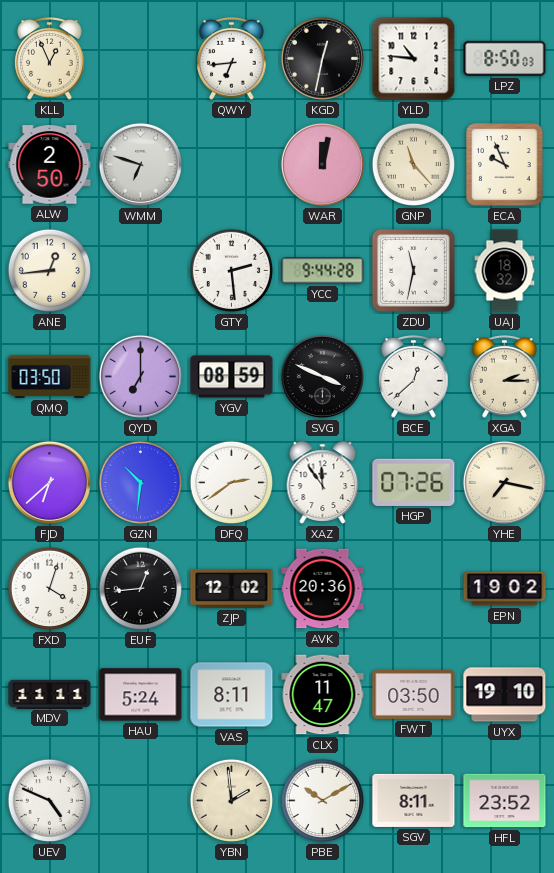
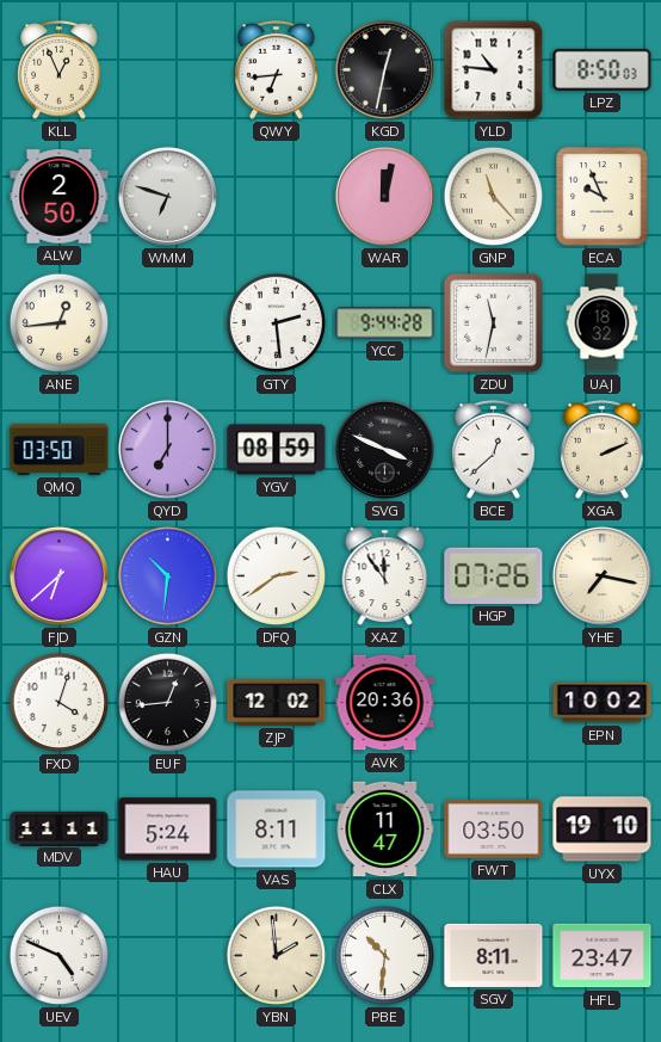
XGA: 2:15 -> 2:11 (603, 450)
EPN: 19:02 -> 10:02 (603, 703)
PBE: 10:10 -> 10:31 (385, 956)
HFL: 23:52 -> 23:47 (603, 956)
